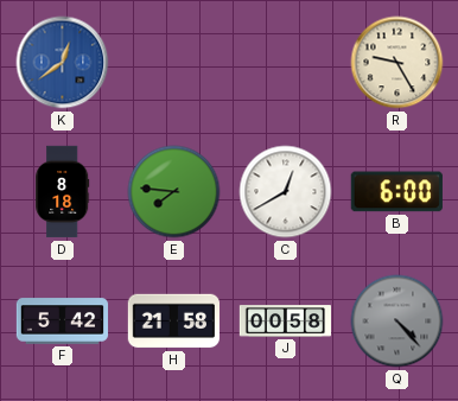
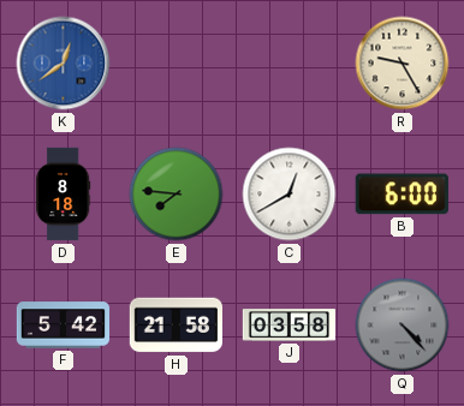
J: 00:58 -> 03:58 (288, 326)
